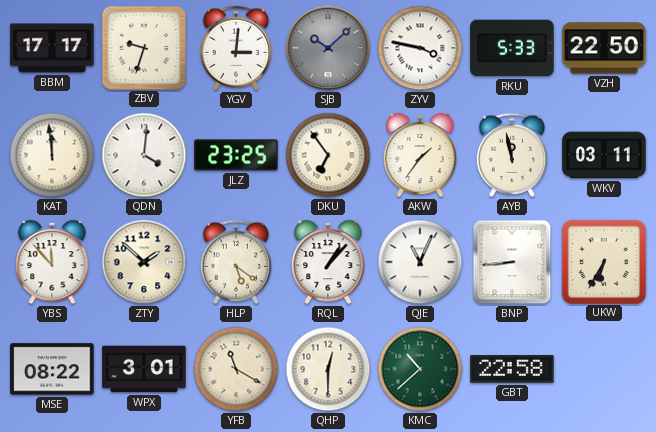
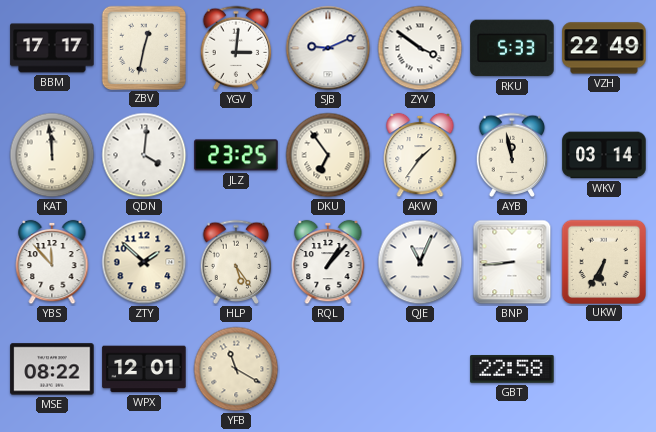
ZBV: 9:33 -> 12:32 (143, 47)
SJB: 10:08 -> 9:11 (328, 48)
SJB dial: grey -> white (328, 48)
ZYV: 3:47 -> 3:51 (420, 48)
VZH: 22:50 -> 22:49 (604, 48)
WKV: 03:11 -> 03:14 (604, 155)
HLP: 5:21 -> 5:24 (236, 262)
WPX: 3:01 -> 12:01 (144, 369)
QHP: 12:30 -> none (328, 369)
KMC: 10:38 -> none (420, 369)
